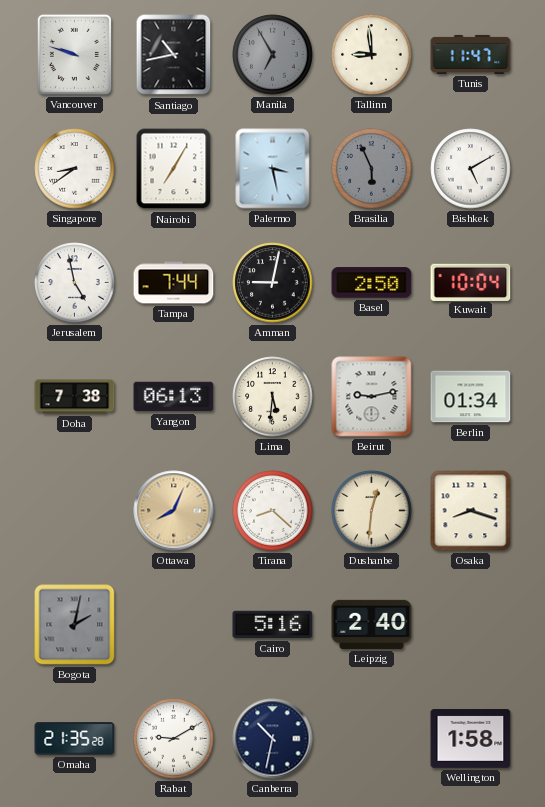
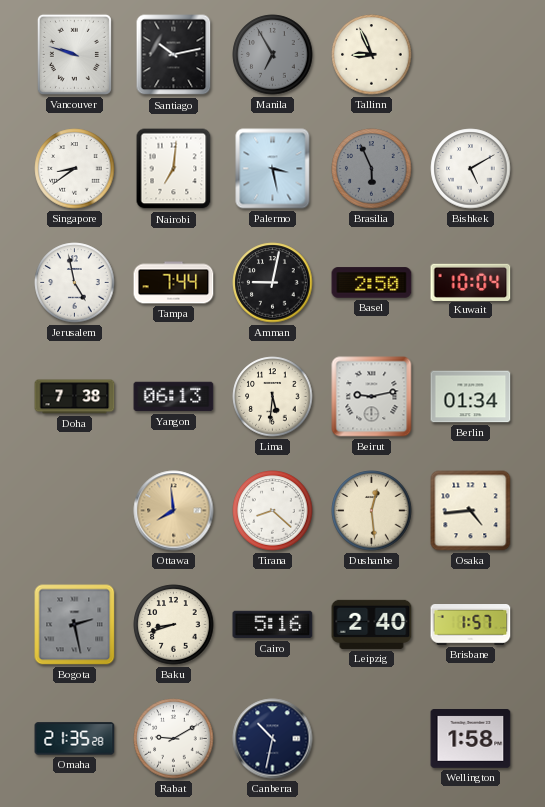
Santiago: 10:43 -> 10:13 (174, 55)
Tallinn: 8:59 -> 8:56 (372, 55)
Tunis: 11:47 -> none (471, 54)
Nairobi: 7:05 -> 7:01 (174, 169)
Ottawa: 8:04 -> 7:59 (174, 511)
Dushanbe: 12:31 -> 12:29 (372, 511)
Osaka: 8:18 -> 4:44 (471, 511)
Bogota: 2:02 -> 2:28 (75, 625)
Baku: none -> 8:42 (174, 625)
Brisbane: none -> 1:57 (471, 625)
